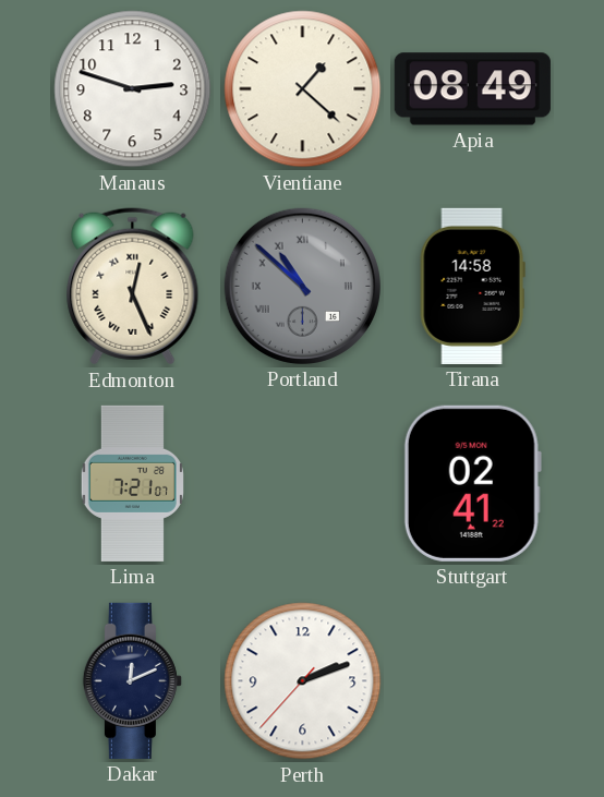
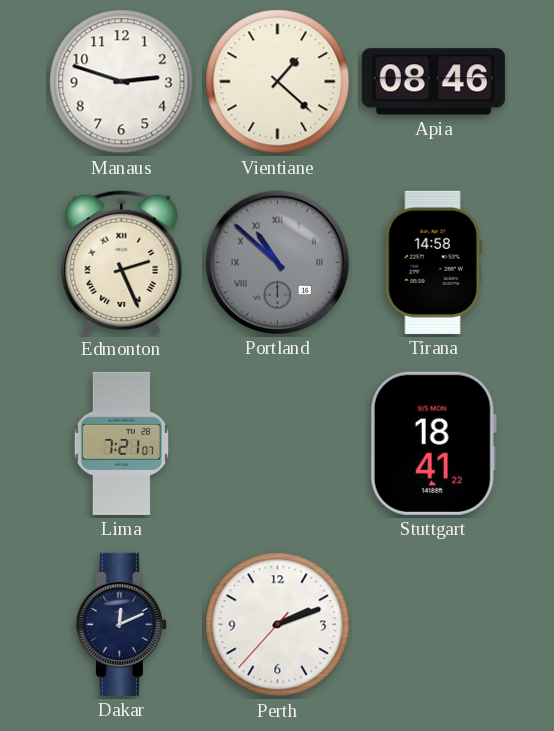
Apia: 08:49 -> 08:46 (433, 82)
Edmonton: 12:26 -> 2:26 (122, 263)
Stuttgart: 02:41 -> 18:41 (433, 443)
